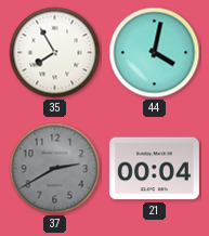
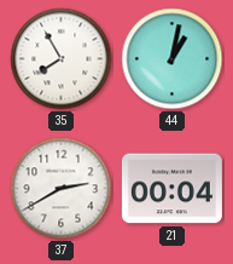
44: 4:02 -> 1:02 (173, 59)
37 dial: grey -> white (62, 189)
